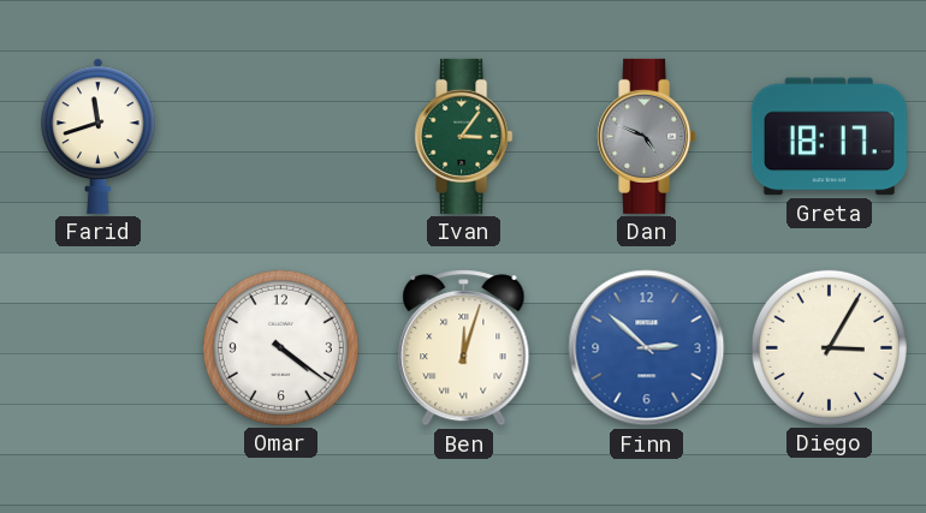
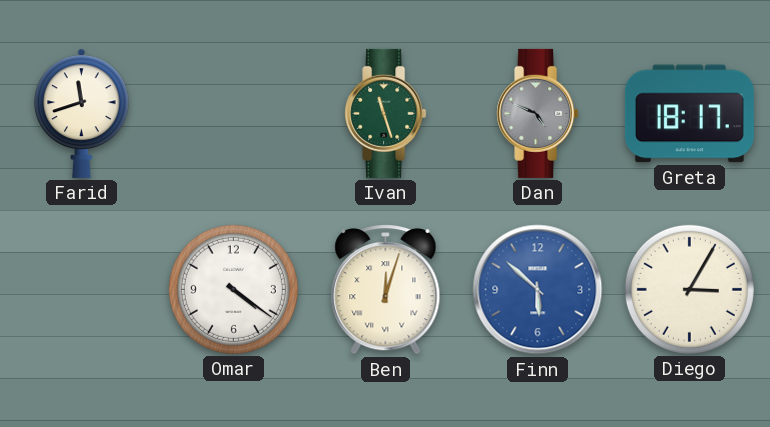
Ivan: 3:06 -> 11:27 (386, 113)
Finn: 2:52 -> 5:52 (538, 290)
